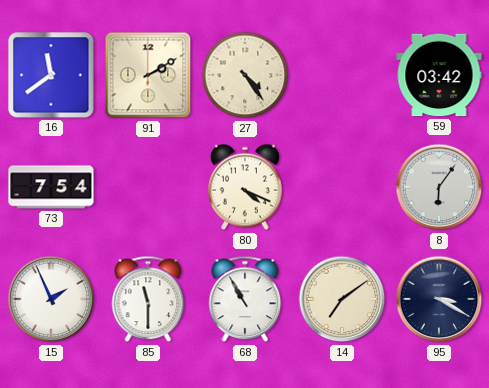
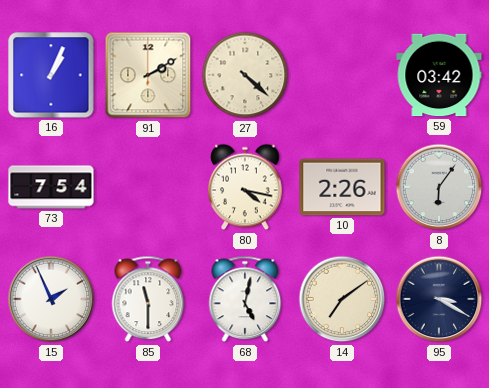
16: 11:39 -> 1:04 (51, 75)
27: 4:24 -> 4:22 (245, 75)
80: 4:19 -> 4:17 (245, 187)
10: none -> 2:26 (342, 187)
68: 10:55 -> 5:02 (245, 299)
